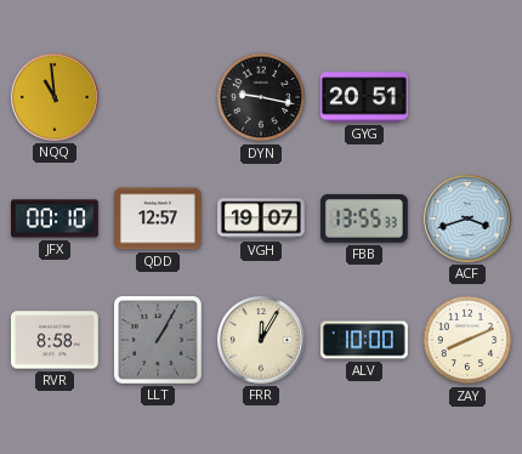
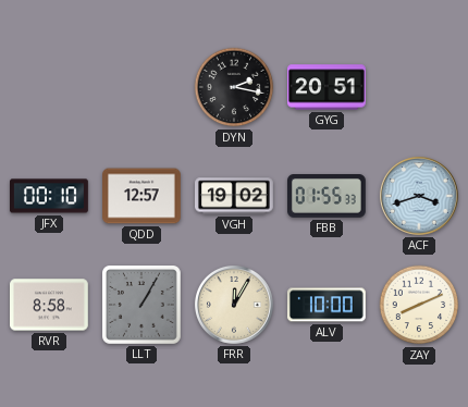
NQQ: 10:59 -> none (55, 97)
DYN: 9:17 -> 2:17 (234, 87)
VGH: 19:07 -> 19:02 (235, 196)
FBB: 13:55 -> 01:55 (328, 196)
